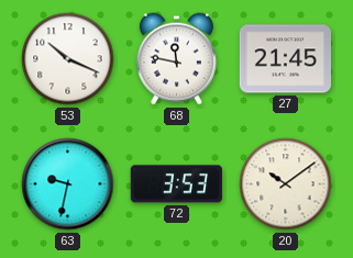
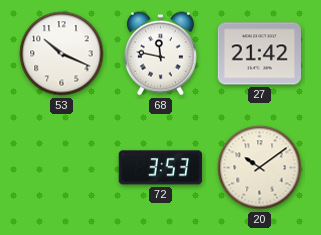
27: 21:45 -> 21:42 (259, 54)
63: 9:32 -> none (68, 184)
